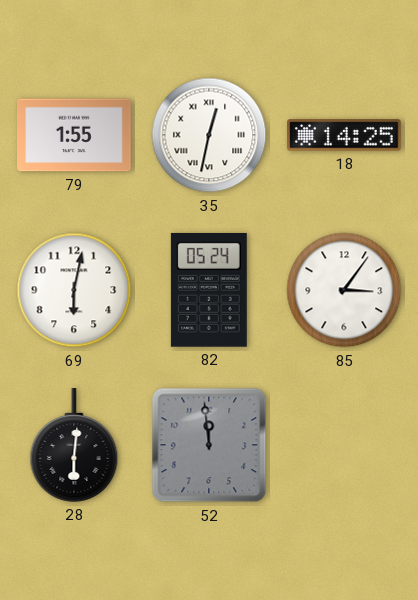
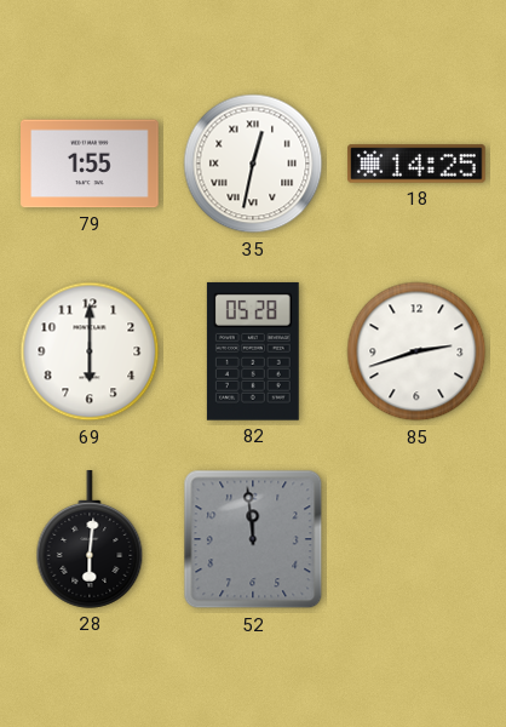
69: 6:02 -> 6:00 (90, 351)
82: 05:24 -> 05:28 (253, 351)
85: 3:06 -> 2:42 (416, 351)
